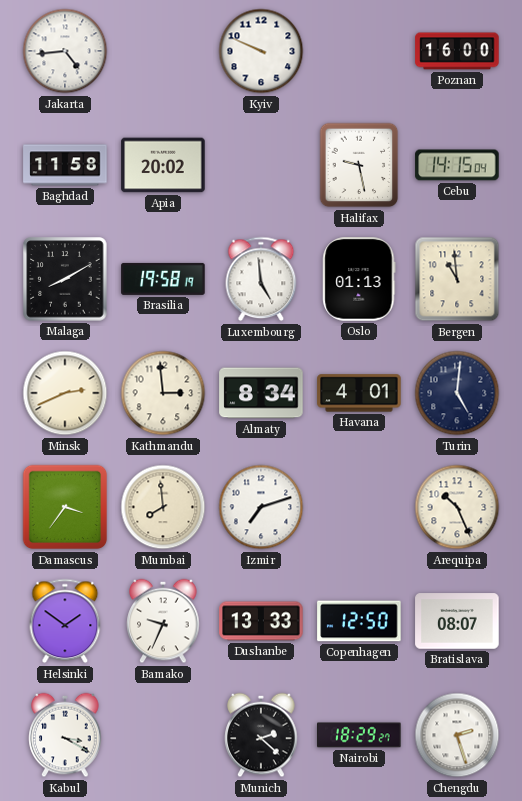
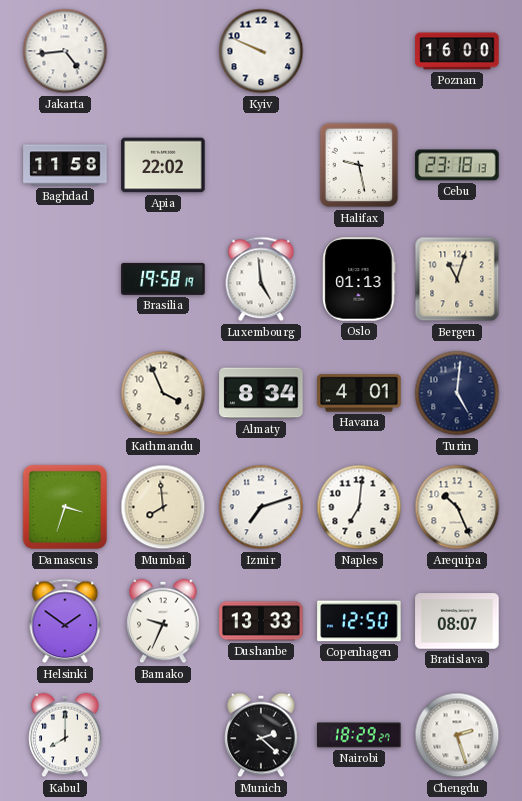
Apia: 20:02 -> 22:02 (163, 165)
Cebu: 14:15 -> 23:18 (457, 165)
Malaga: 8:10 -> none (65, 279)
Bergen: 10:59 -> 11:03 (457, 279)
Minsk: 2:41 -> none (65, 393)
Kathmandu: 2:59 -> 3:56 (163, 393)
Damascus: 3:36 -> 3:33 (65, 507)
Naples: none -> 7:01 (359, 507)
Kabul: 3:20 -> 8:00 (65, 735)
